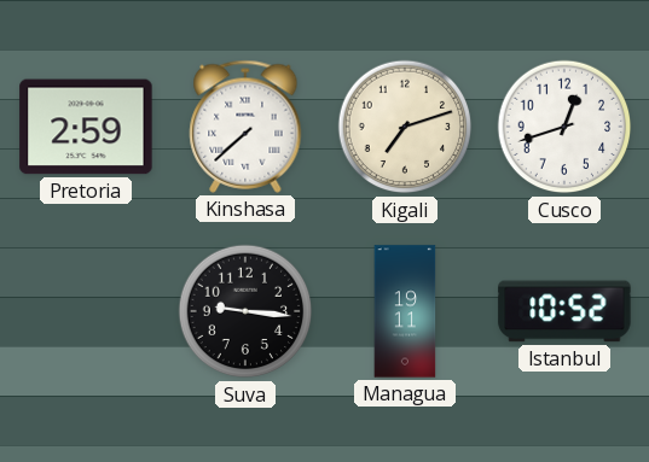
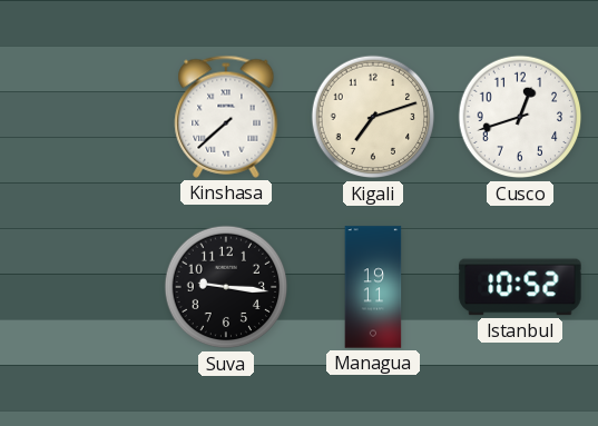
Pretoria: 2:59 -> none (86, 127)
